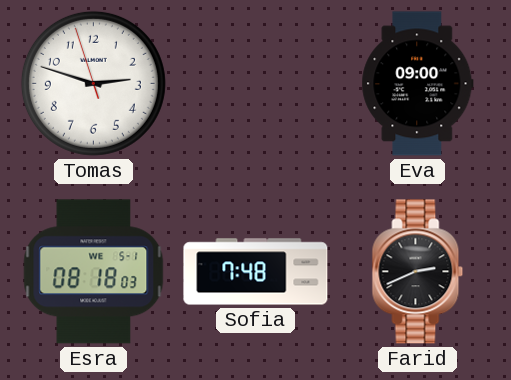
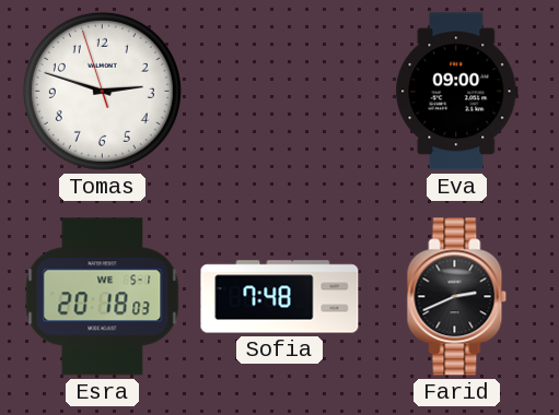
Esra: 08:18 -> 20:18 (103, 297)
